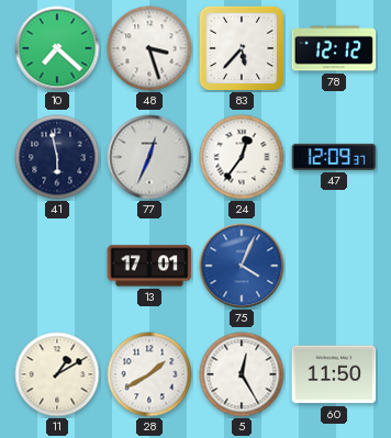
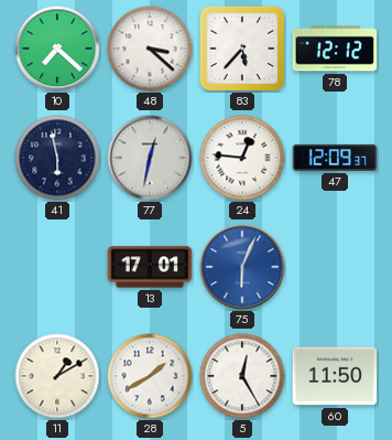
48: 3:27 -> 3:22 (150, 49)
77: 12:34 -> 12:32 (150, 158)
24: 12:36 -> 12:46 (242, 158)
75: 4:04 -> 6:04 (242, 267)
